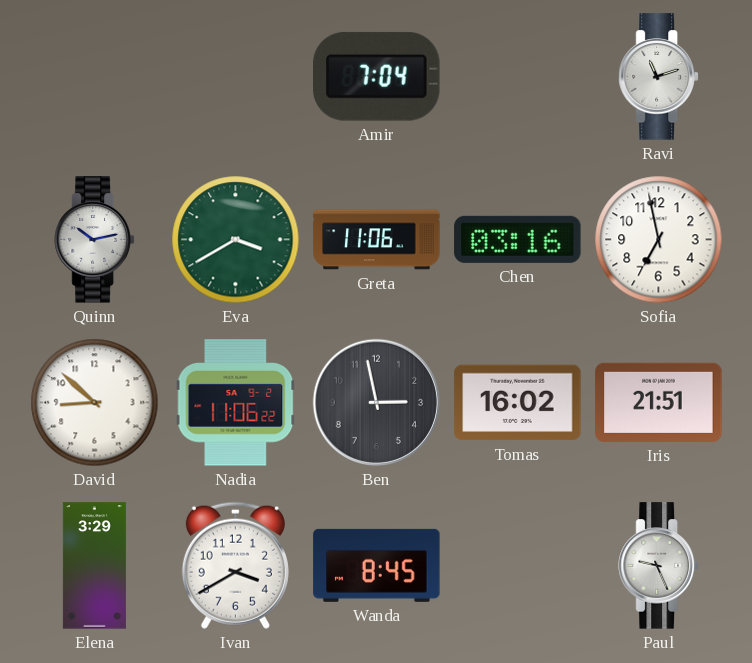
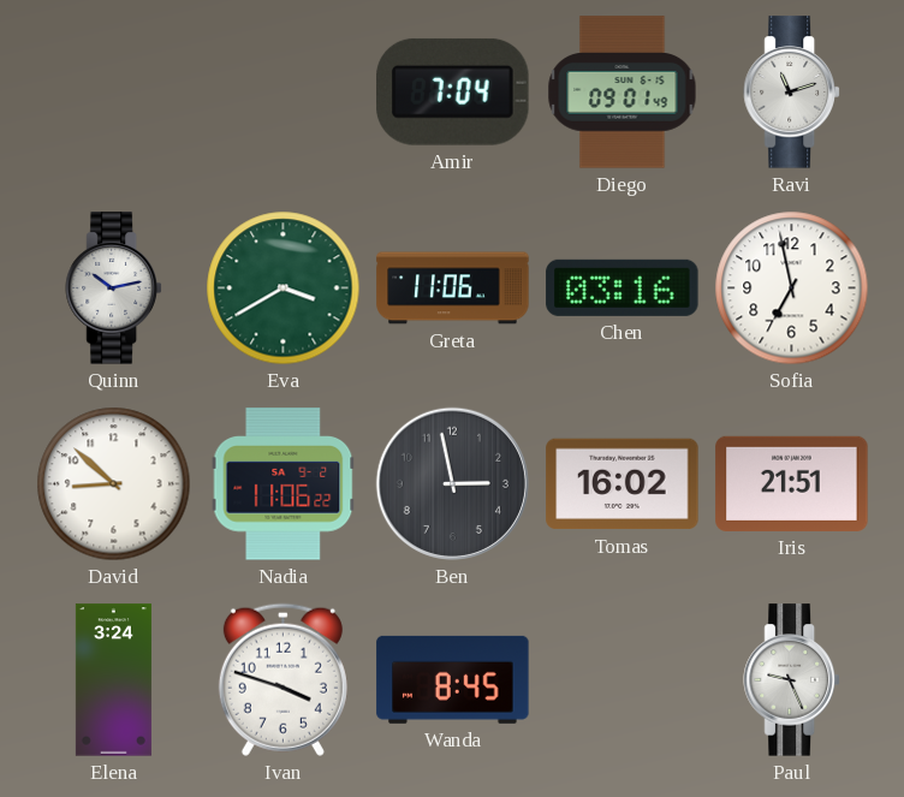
Diego: none -> 09:01 (623, 93)
Elena: 3:29 -> 3:24 (113, 680)
Ivan: 3:40 -> 3:48 (282, 679)
